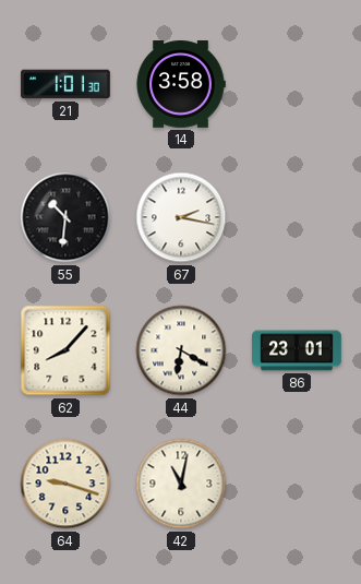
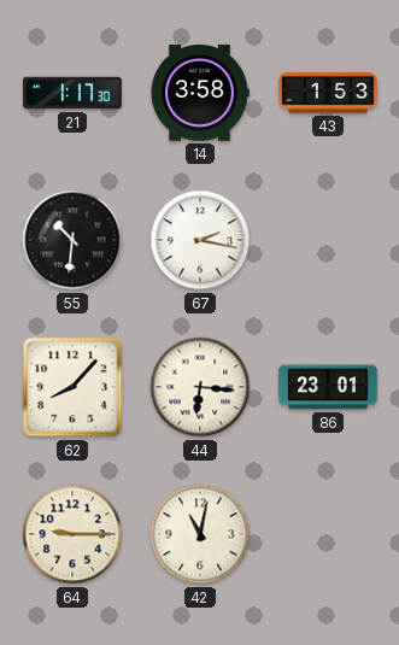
21: 1:01 -> 1:17 (72, 93)
43: none -> 1:53 (328, 93)
44: 6:20 -> 6:16 (200, 387)
64: 9:18 -> 9:15 (72, 534)
